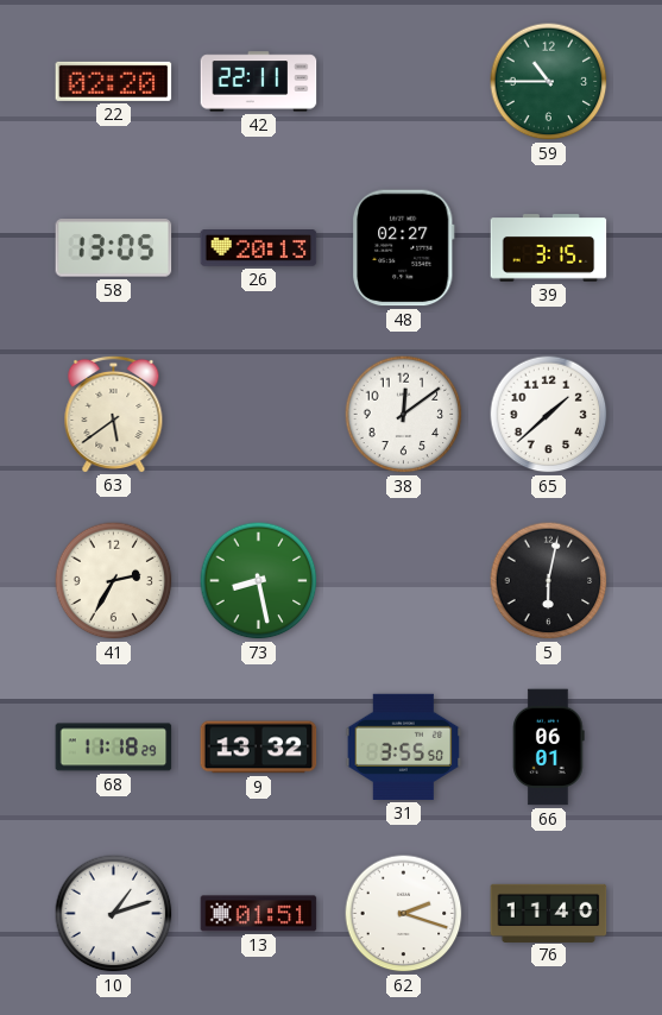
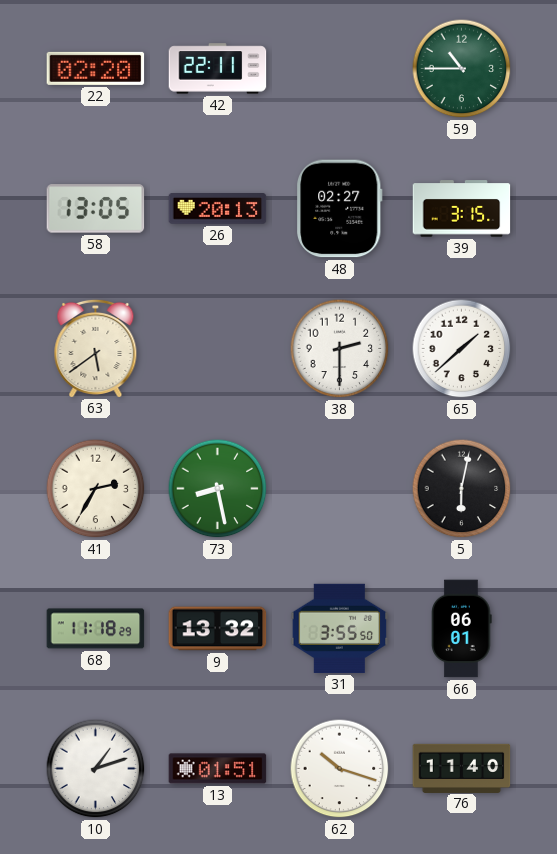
38: 12:09 -> 2:30 (340, 349)
62: 2:18 -> 10:18 (340, 769)
